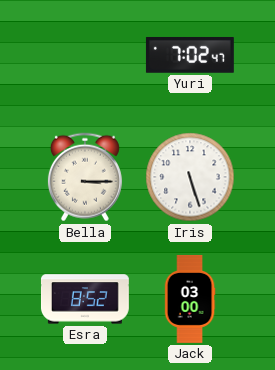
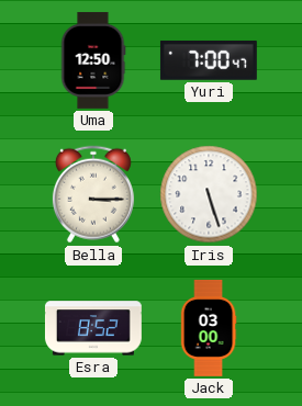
Uma: none -> 12:50 (93, 60)
Yuri: 7:02 -> 7:00 (209, 60)
